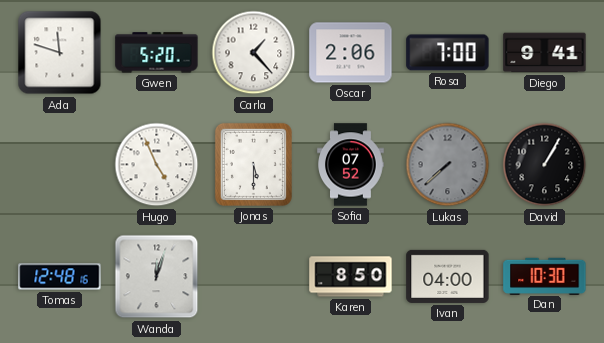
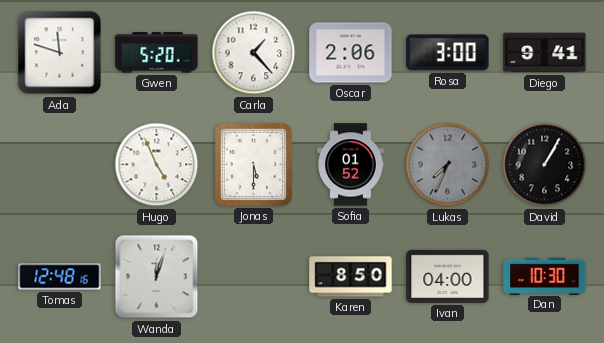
Rosa: 7:00 -> 3:00 (448, 53)
Sofia: 07:52 -> 01:52 (351, 165)
Lukas: 7:38 -> 7:34 (448, 165)
